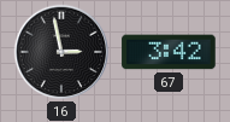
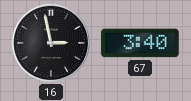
67: 3:42 -> 3:40 (140, 43)
